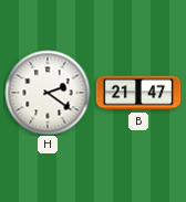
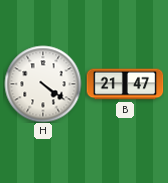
H: 2:21 -> 4:21 (43, 84)
